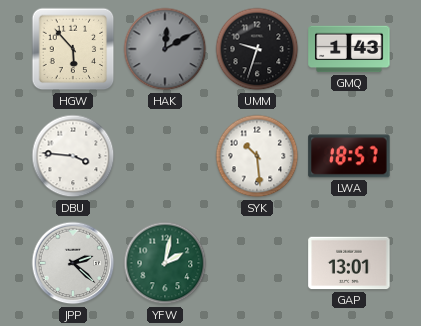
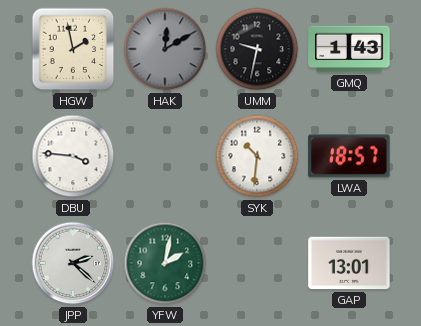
HGW: 5:53 -> 1:58 (73, 49)
UMM: 9:33 -> 9:32 (257, 49)
SYK: 10:29 -> 10:31 (257, 156)
